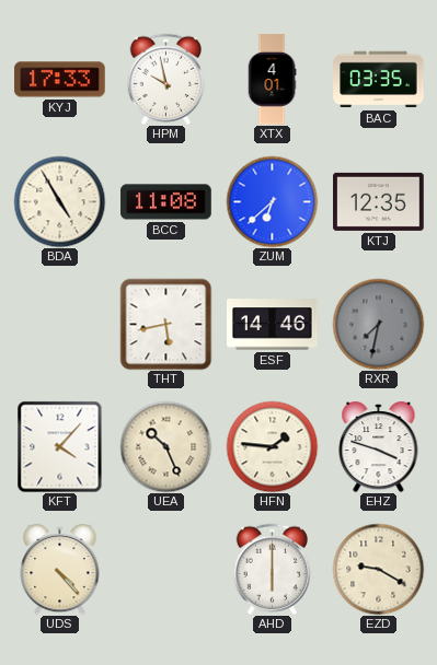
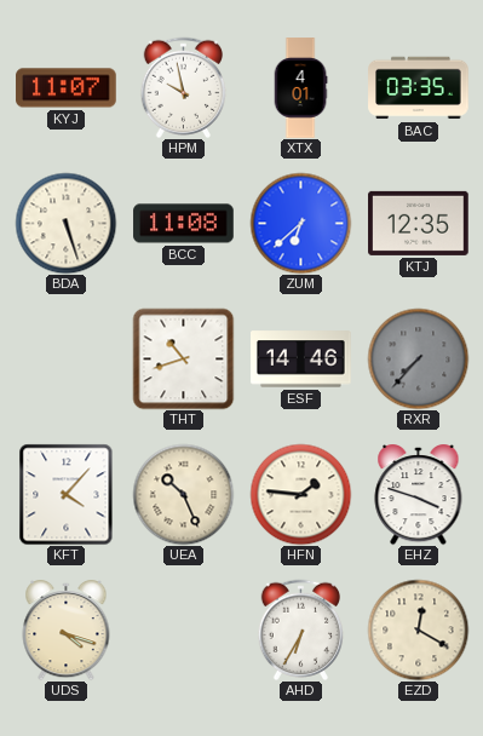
KYJ: 17:33 -> 11:07 (67, 88)
BDA: 4:55 -> 5:27 (65, 223)
THT: 5:43 -> 10:42 (183, 358)
RXR: 7:32 -> 7:37 (418, 358)
UDS: 4:23 -> 4:18 (67, 631)
AHD: 6:00 -> 6:35 (301, 629)
EZD: 9:20 -> 12:20 (418, 629)
